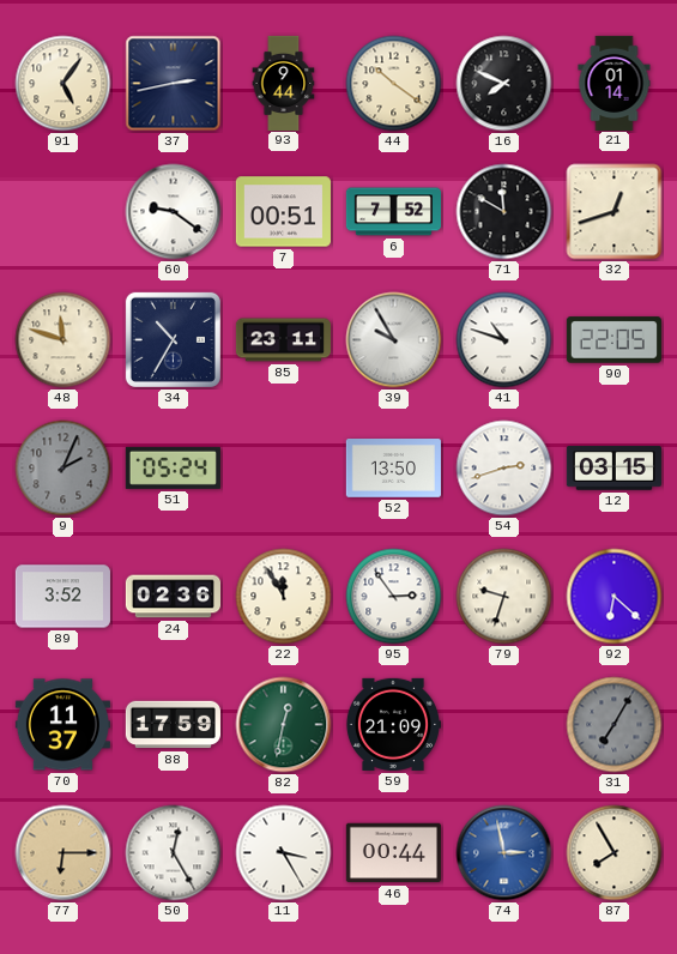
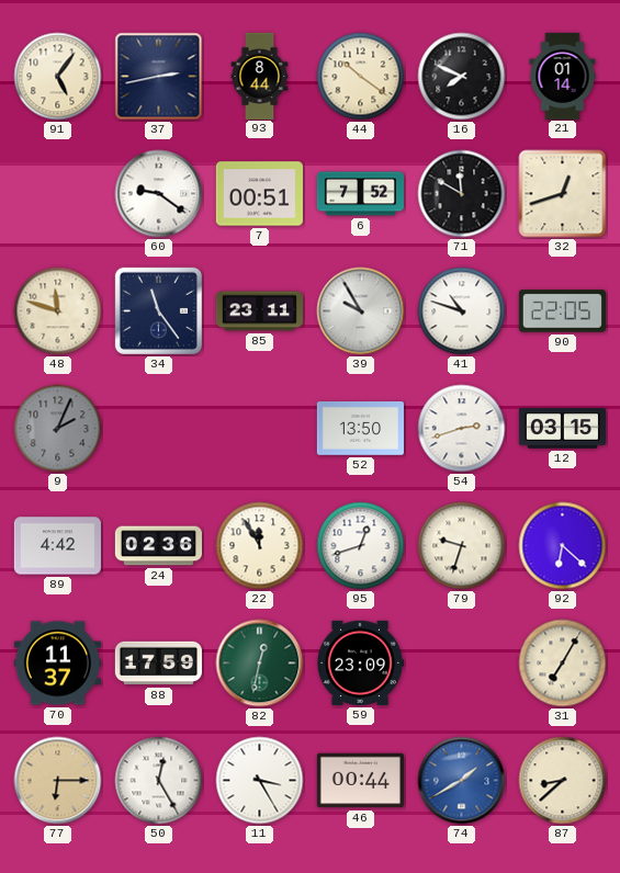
93: 9:44 -> 8:44 (260, 76)
34: 10:35 -> 11:24 (158, 310)
51: 05:24 -> none (173, 467)
89: 3:52 -> 4:42 (57, 546)
95: 2:54 -> 12:42 (361, 546)
59: 21:09 -> 23:09 (360, 662)
31 dial: grey -> cream (563, 664)
74: 2:58 -> 1:40 (462, 781)
87: 7:55 -> 8:38 (563, 781)
